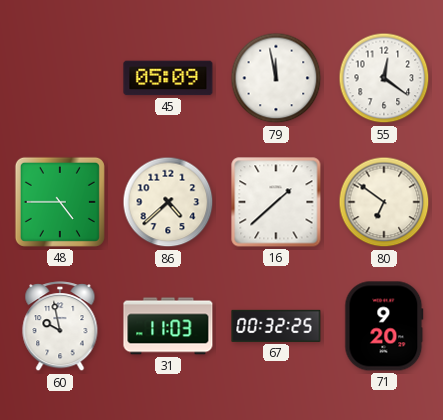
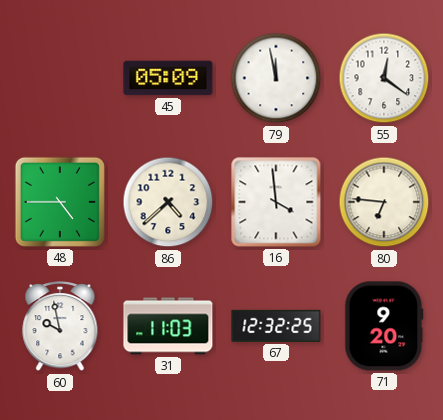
16: 1:38 -> 3:59 (276, 202)
80: 6:51 -> 6:46 (384, 202)
67: 00:32 -> 12:32 (276, 326)
